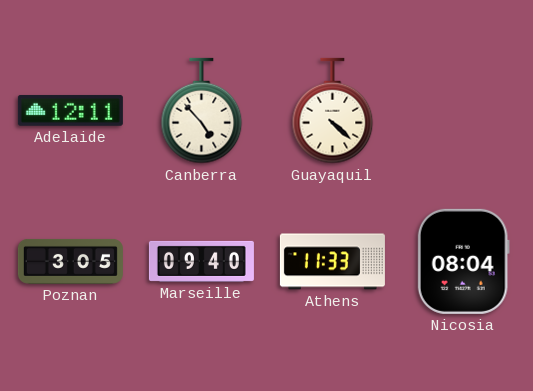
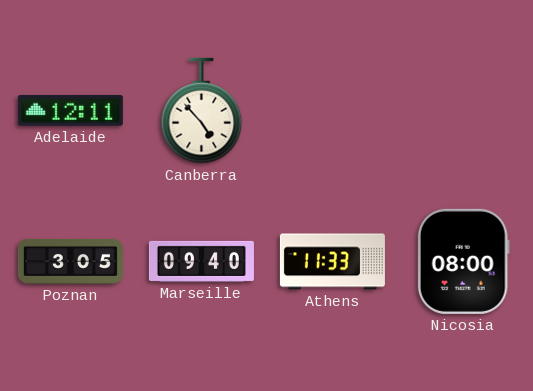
Guayaquil: 4:22 -> none (333, 111)
Nicosia: 08:04 -> 08:00 (463, 261)
